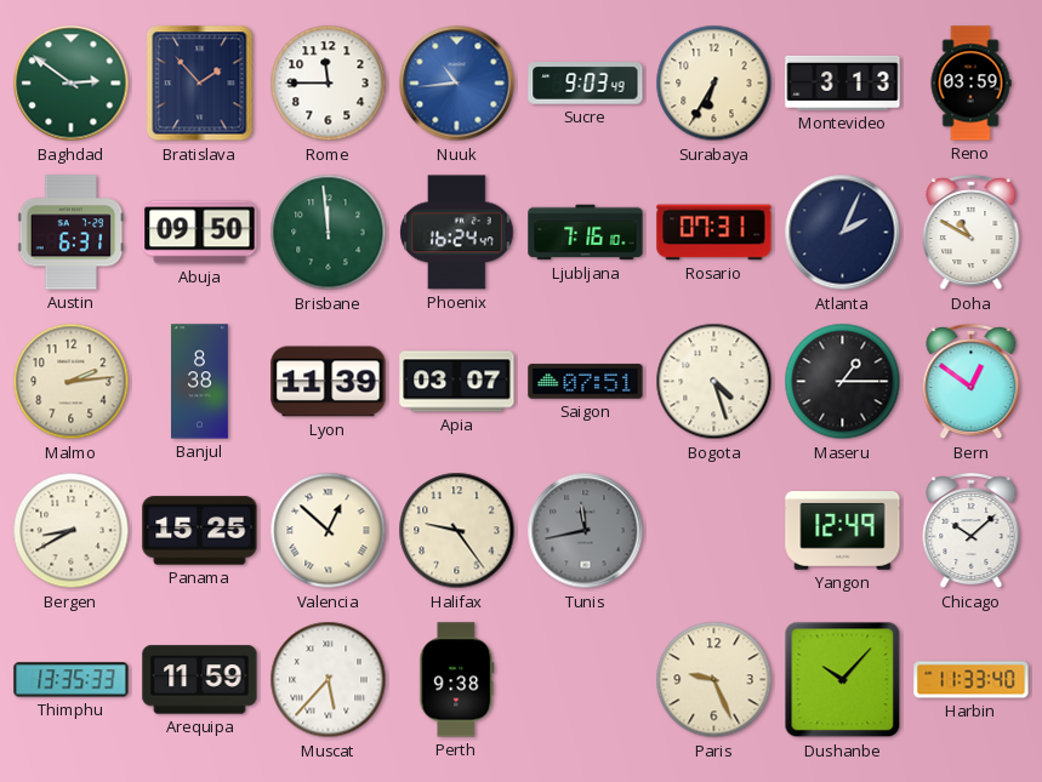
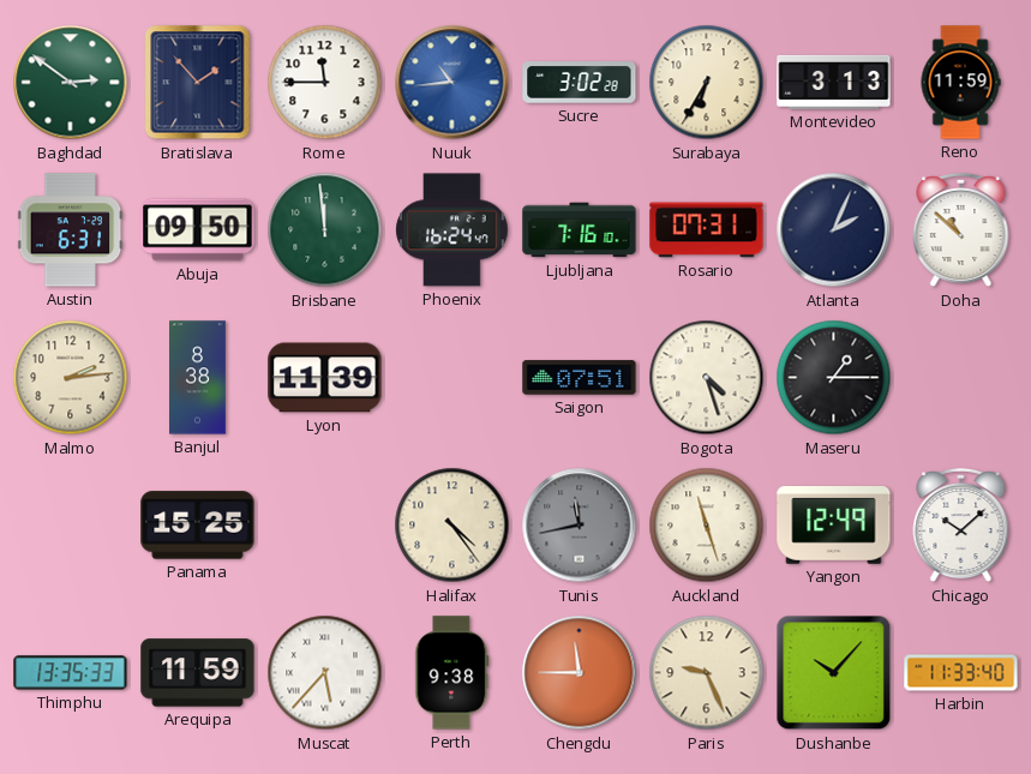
Sucre: 9:03 -> 3:02 (580, 83)
Reno: 03:59 -> 11:59 (960, 83)
Doha: 10:50 -> 10:52 (961, 230)
Apia: 03:07 -> none (457, 382)
Bern: 12:51 -> none (972, 382)
Bergen: 8:40 -> none (72, 531)
Valencia: 12:52 -> none (329, 531)
Halifax: 9:24 -> 4:24 (452, 526)
Auckland: none -> 11:27 (707, 526)
Chengdu: none -> 11:45 (580, 673)
